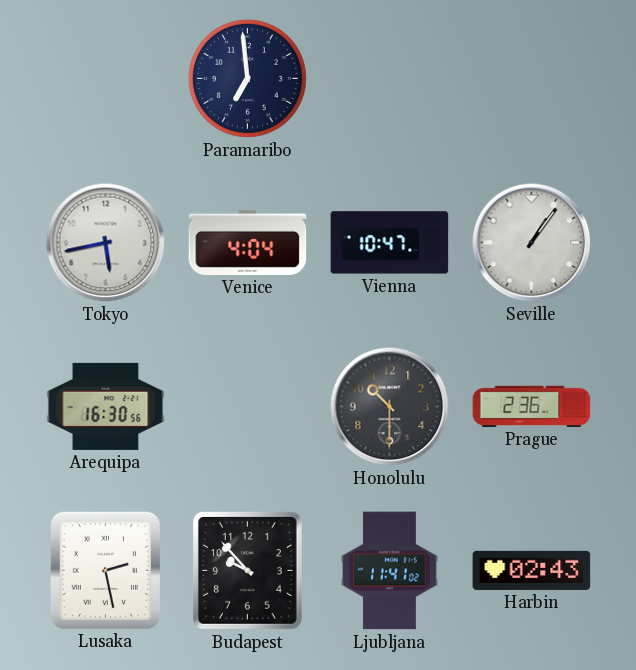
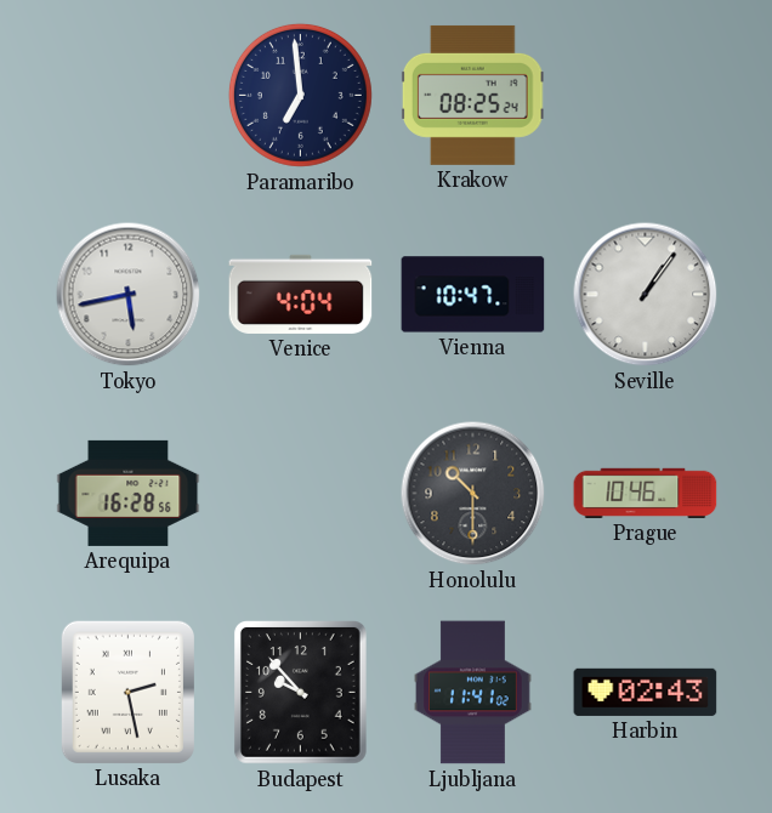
Krakow: none -> 08:25 (472, 95)
Arequipa: 16:30 -> 16:28 (129, 493)
Prague: 2:36 -> 10:46 (646, 493)
